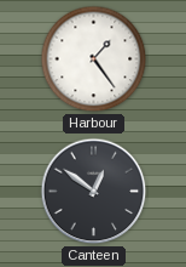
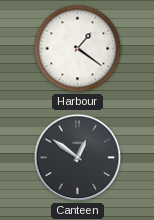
Harbour: 1:24 -> 1:21 (78, 49)
